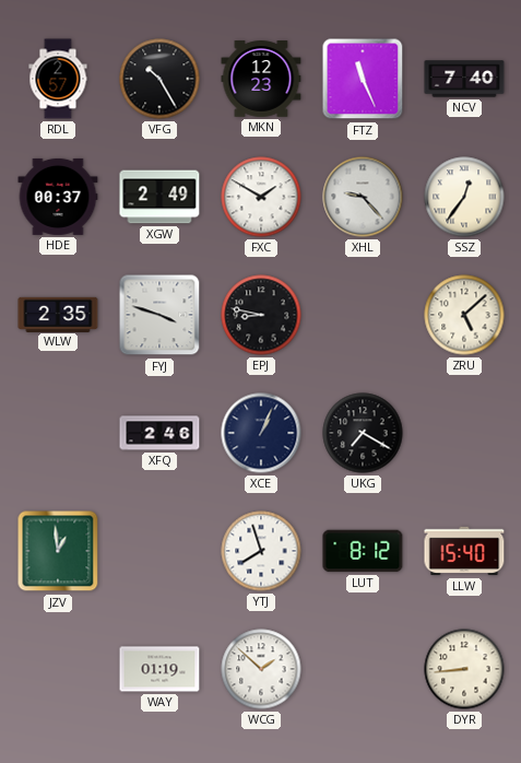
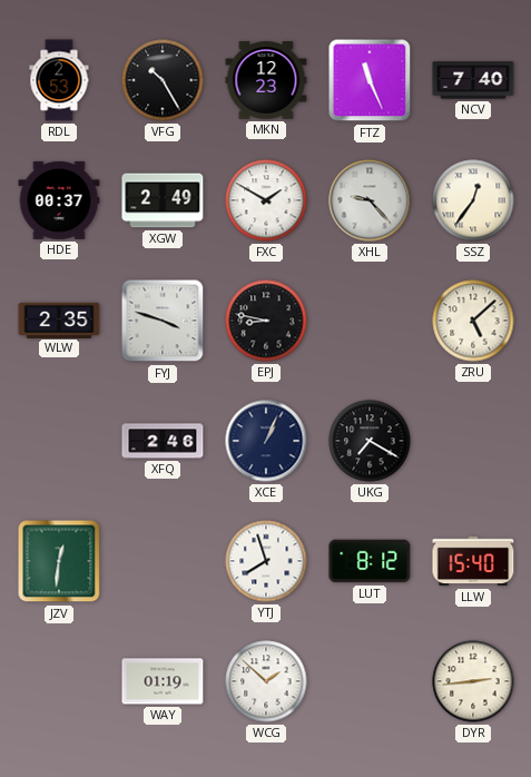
RDL: 2:57 -> 2:53 (59, 80)
JZV: 12:59 -> 12:31 (59, 561)
DYR: 8:44 -> 2:44 (473, 681)
